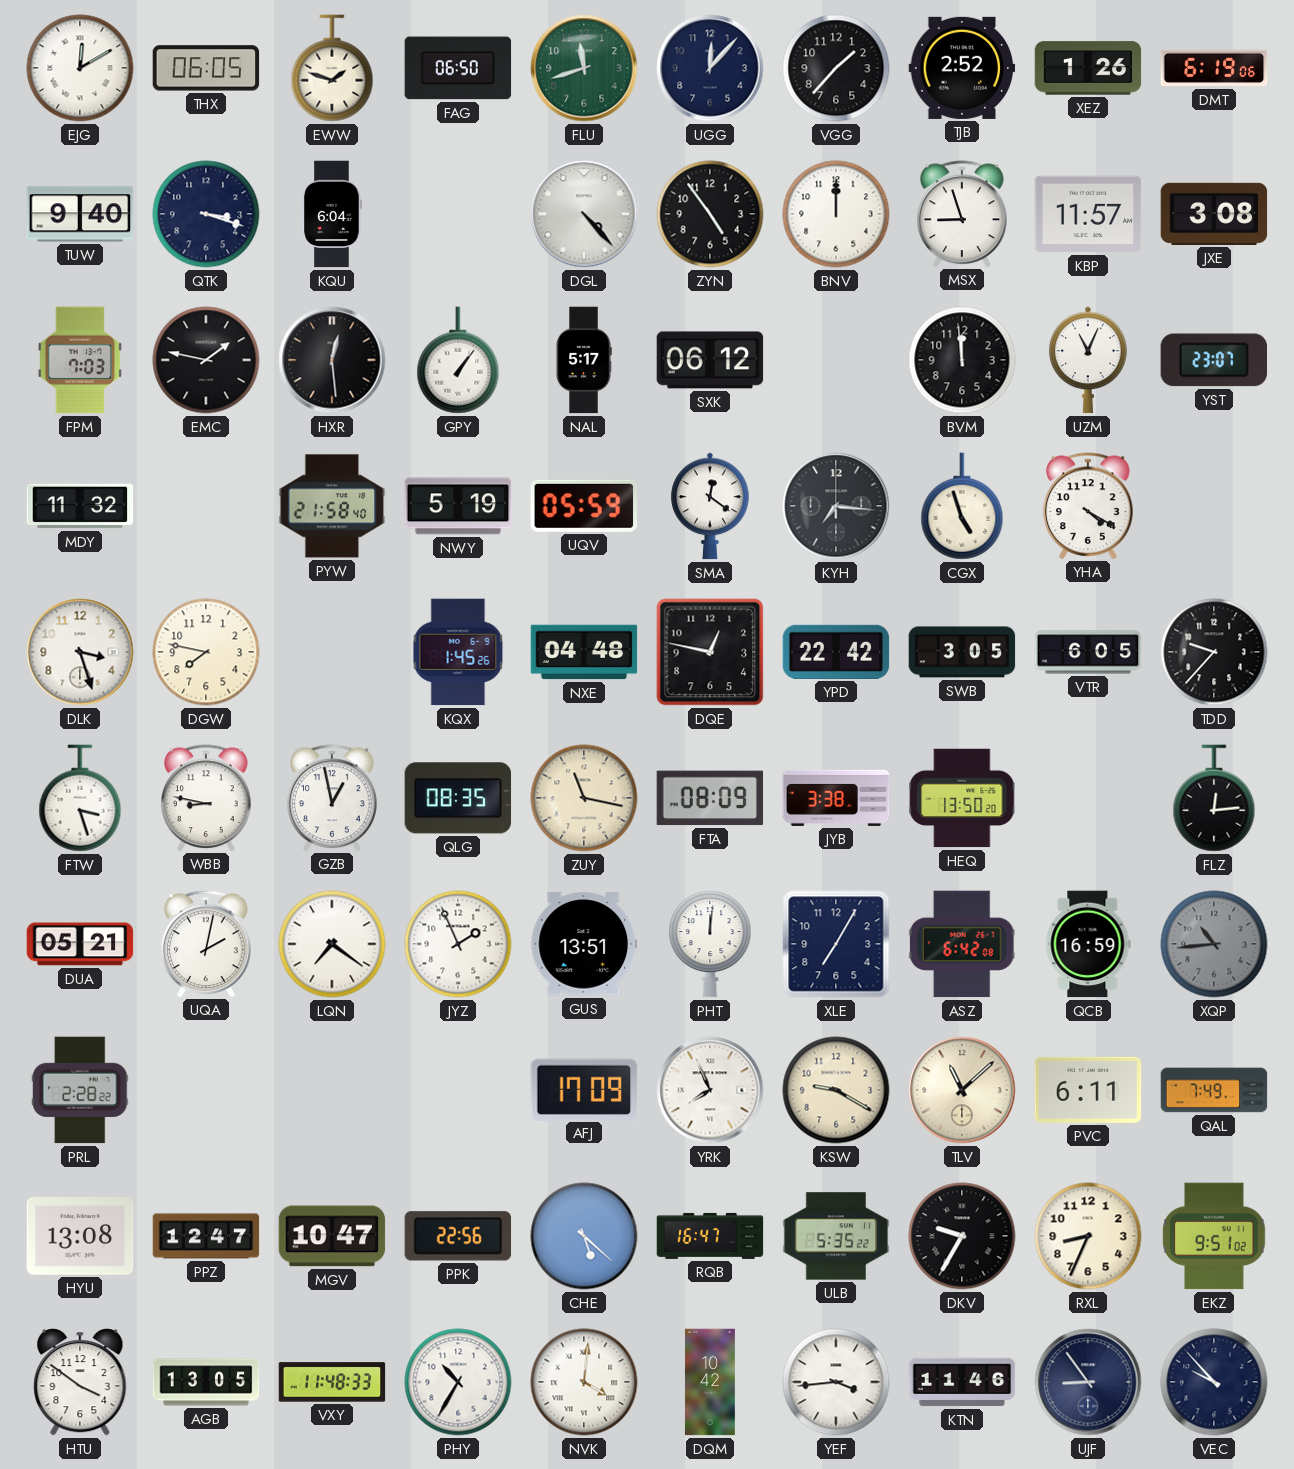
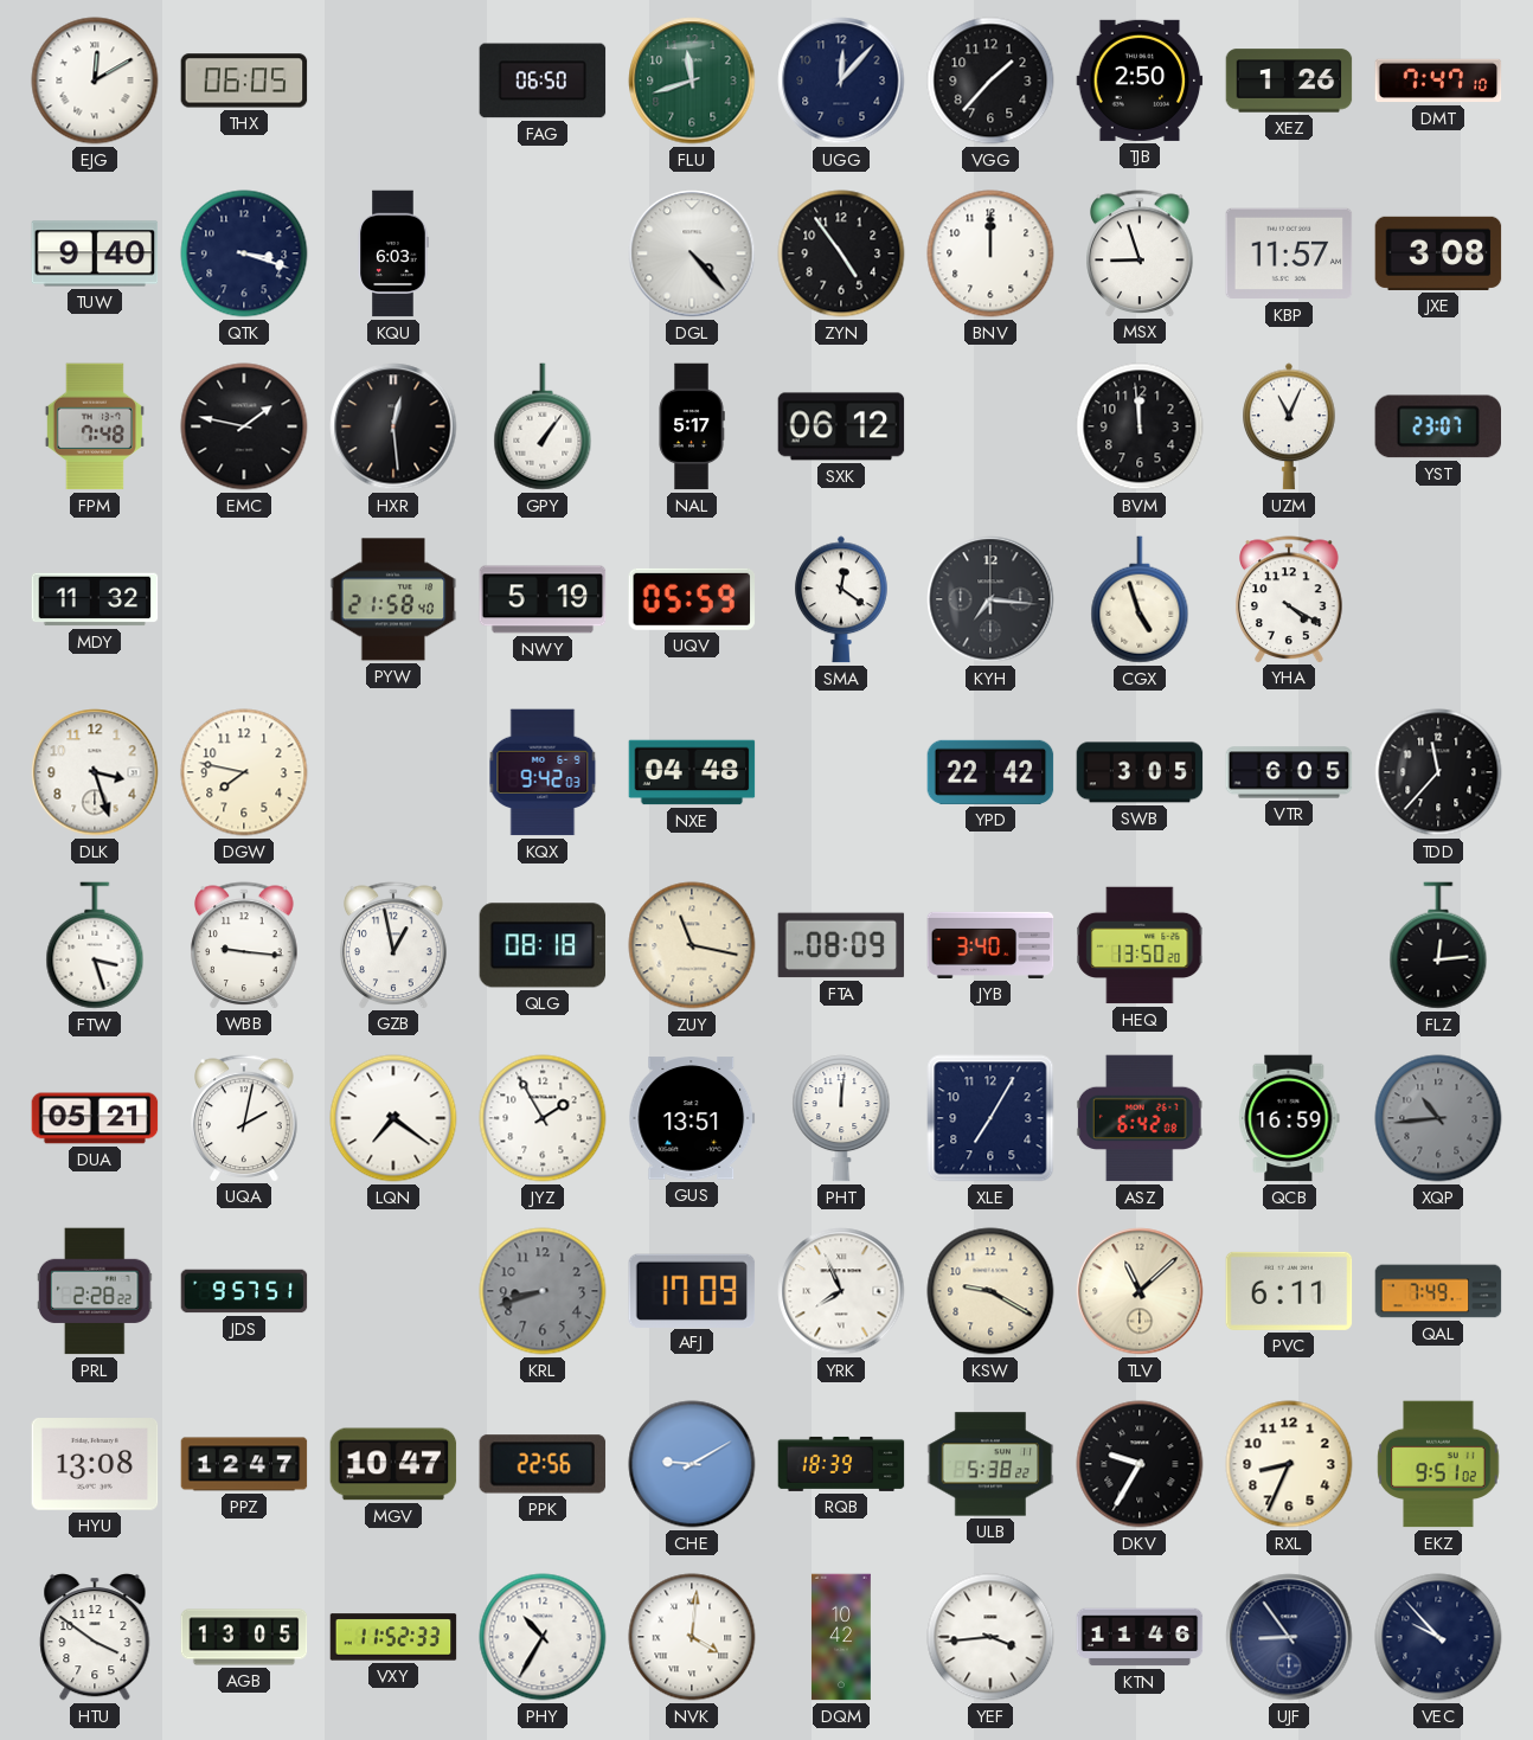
EWW: 1:48 -> none (332, 68)
TJB: 2:52 -> 2:50 (1140, 81)
DMT: 6:19 -> 7:47 (1438, 81)
KQU: 6:04 -> 6:03 (393, 253)
FPM: 7:03 -> 7:48 (95, 426)
KQX: 1:45 -> 9:42 (543, 772)
DQE: 12:47 -> none (710, 652)
TDD: 9:37 -> 11:37 (1438, 772)
WBB: 8:47 -> 9:16 (244, 945)
QLG: 08:35 -> 08:18 (543, 945)
JYB: 3:38 -> 3:40 (990, 945)
JYZ: 1:56 -> 1:55 (543, 1118)
JDS: none -> 9:57 (244, 1291)
KRL: none -> 8:42 (543, 1291)
CHE: 5:22 -> 9:10 (692, 1464)
RQB: 16:47 -> 18:39 (841, 1464)
ULB: 5:35 -> 5:38 (990, 1464)
VXY: 11:48 -> 11:52 (393, 1637)
